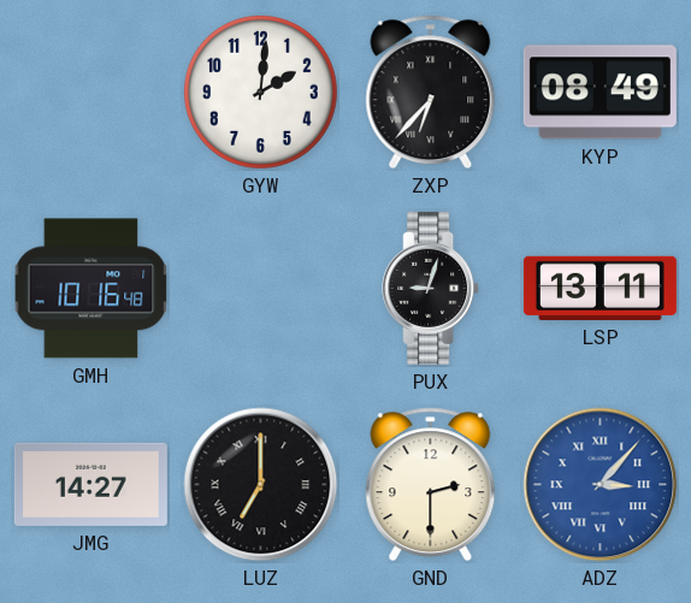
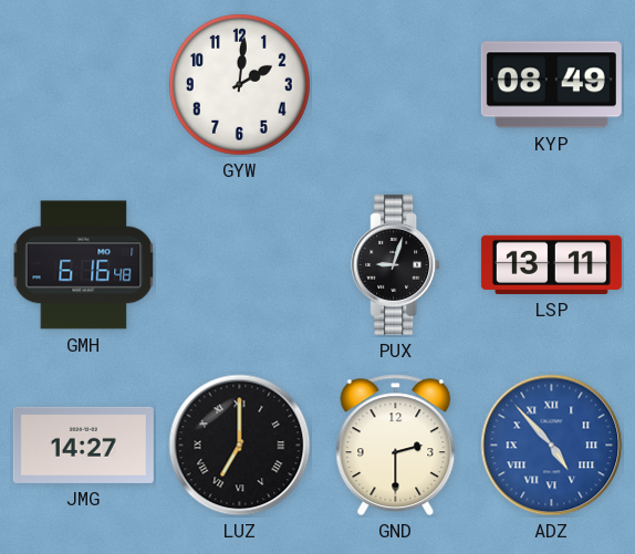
ZXP: 6:37 -> none (431, 93)
GMH: 10:16 -> 6:16 (84, 265)
ADZ: 3:07 -> 4:53 (552, 446)
